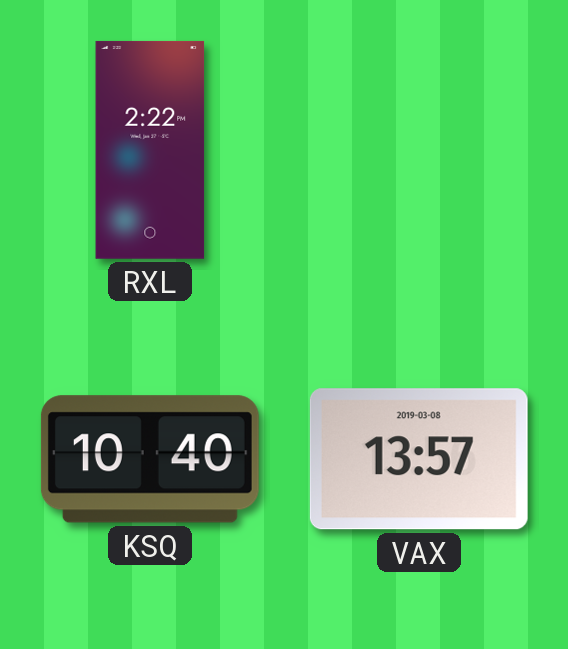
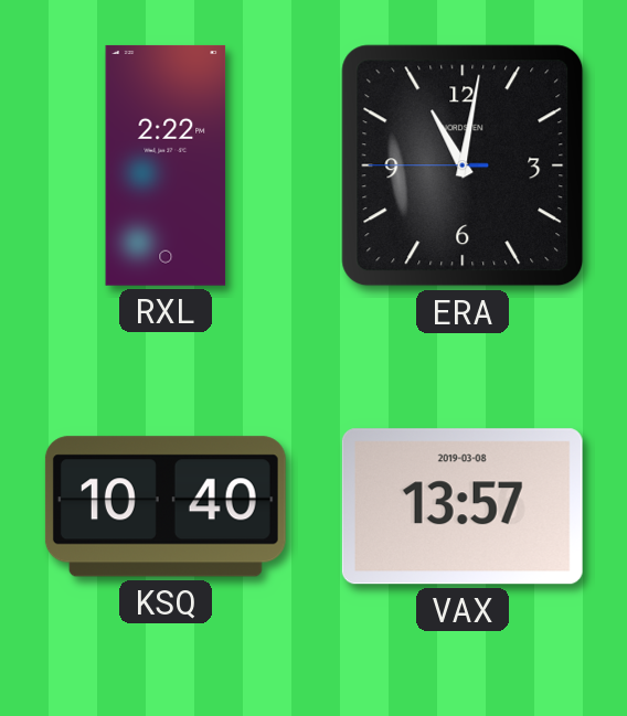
ERA: none -> 11:01 (463, 165)
